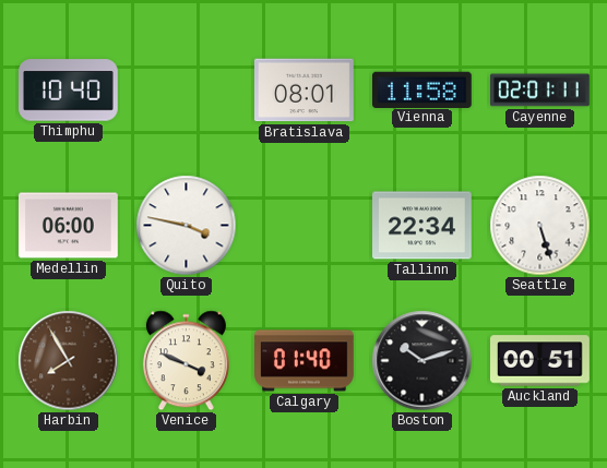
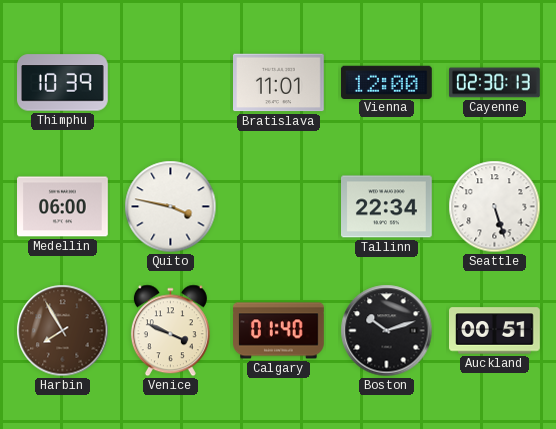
Thimphu: 10:40 -> 10:39 (63, 83)
Bratislava: 08:01 -> 11:01 (279, 83)
Vienna: 11:58 -> 12:00 (387, 82)
Cayenne: 02:01 -> 02:30 (495, 83)
